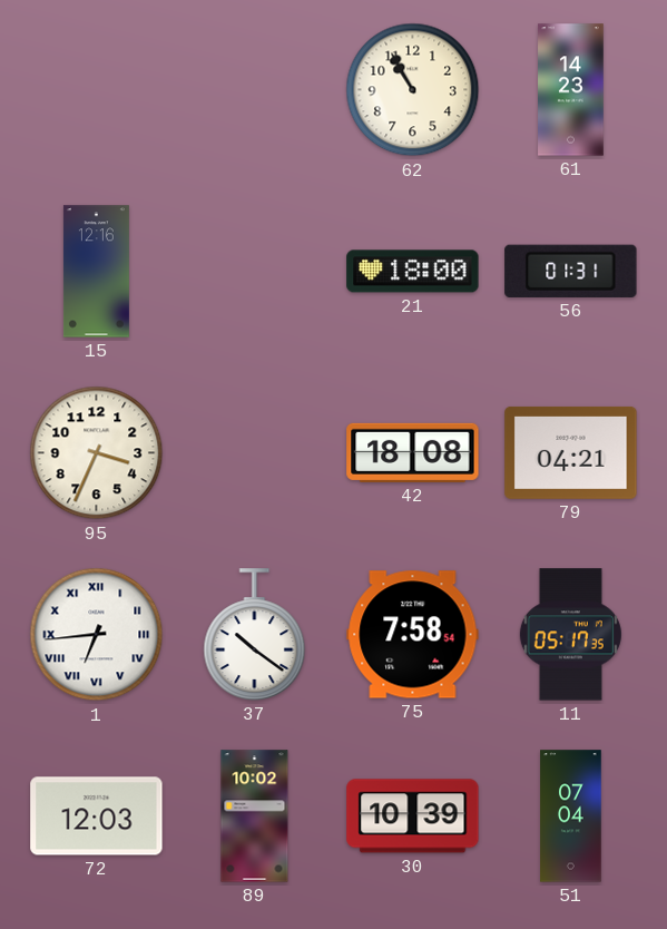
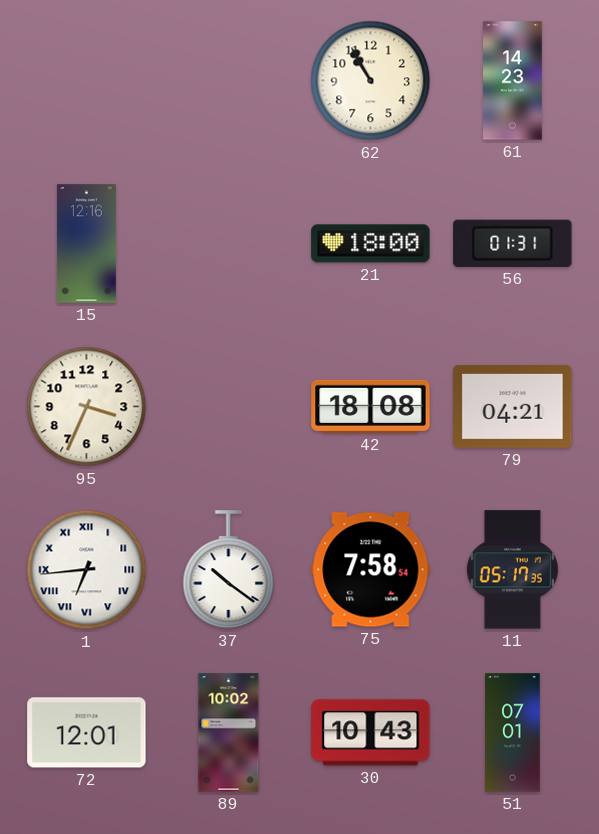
72: 12:03 -> 12:01 (87, 733)
30: 10:39 -> 10:43 (371, 733)
51: 07:04 -> 07:01 (513, 733)
